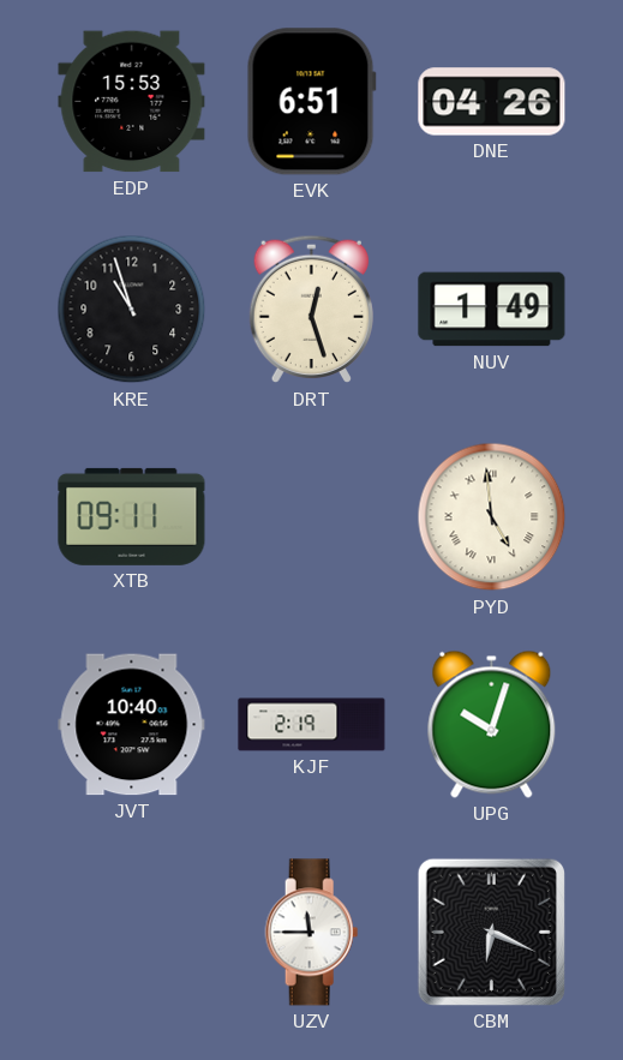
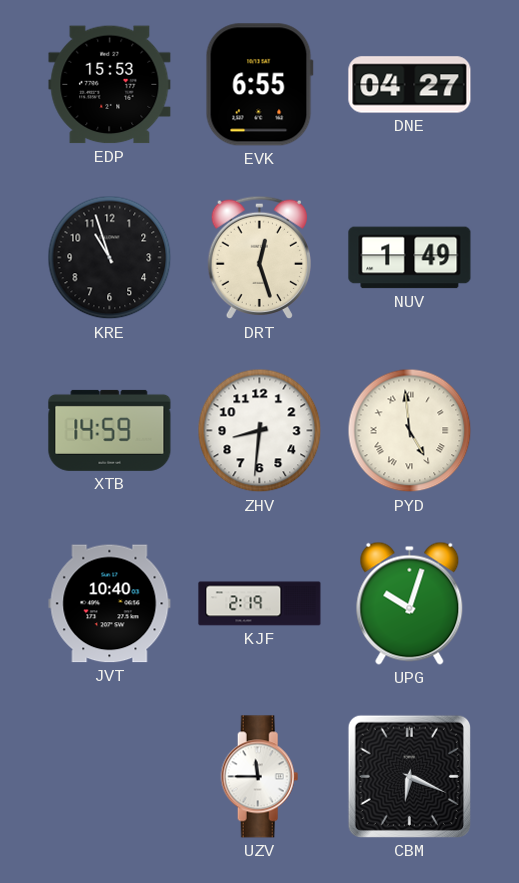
EVK: 6:51 -> 6:55 (259, 85)
DNE: 04:26 -> 04:27 (410, 85)
XTB: 09:11 -> 14:59 (110, 430)
ZHV: none -> 8:31 (260, 431)
